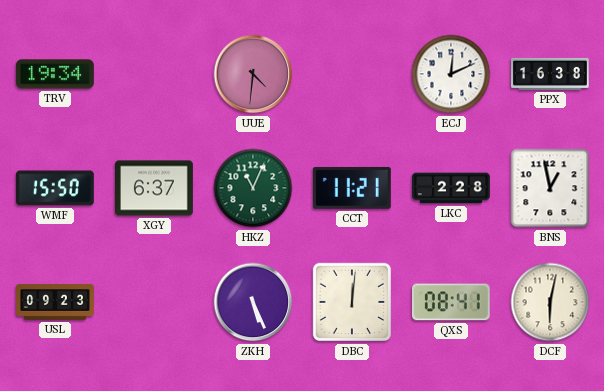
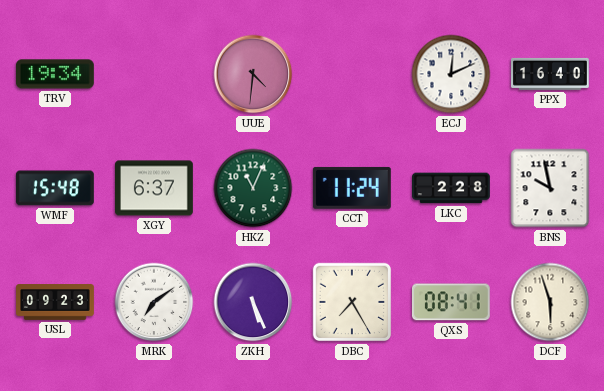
PPX: 16:38 -> 16:40 (551, 74)
WMF: 15:50 -> 15:48 (55, 188)
CCT: 11:21 -> 11:24 (352, 188)
BNS: 12:58 -> 9:58 (550, 188)
MRK: none -> 7:09 (154, 302)
DBC: 12:01 -> 7:25 (352, 302)
DCF: 6:02 -> 5:57 (550, 302)
